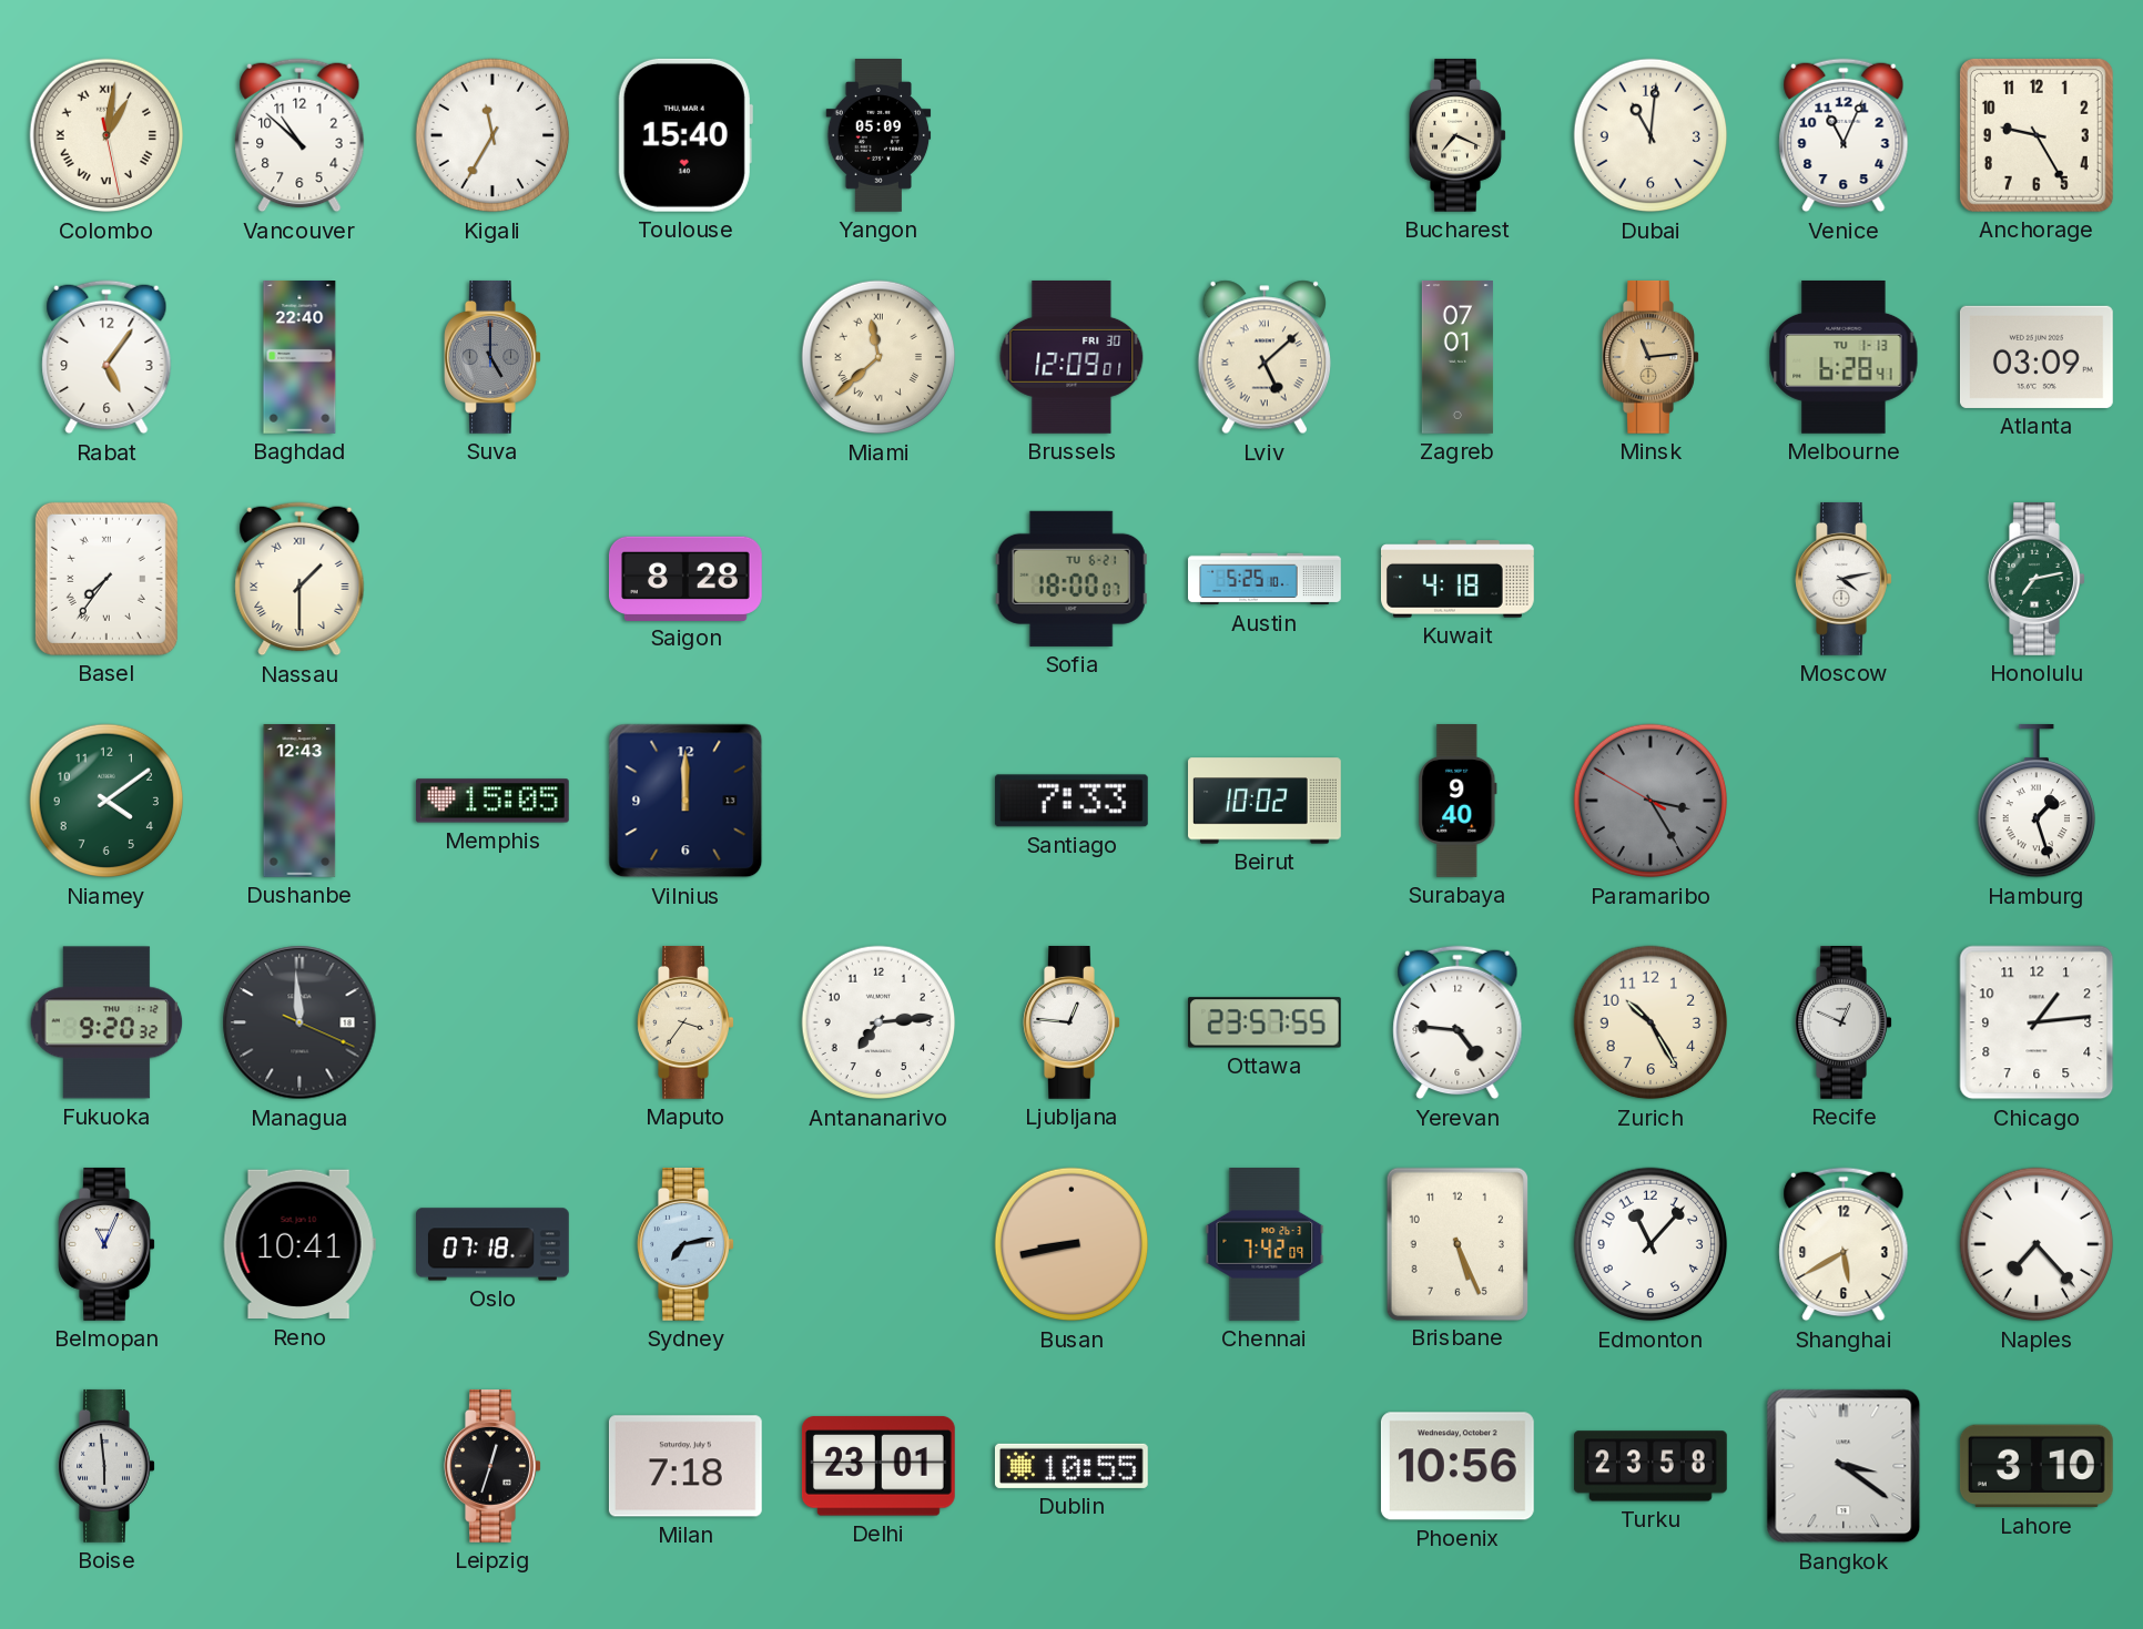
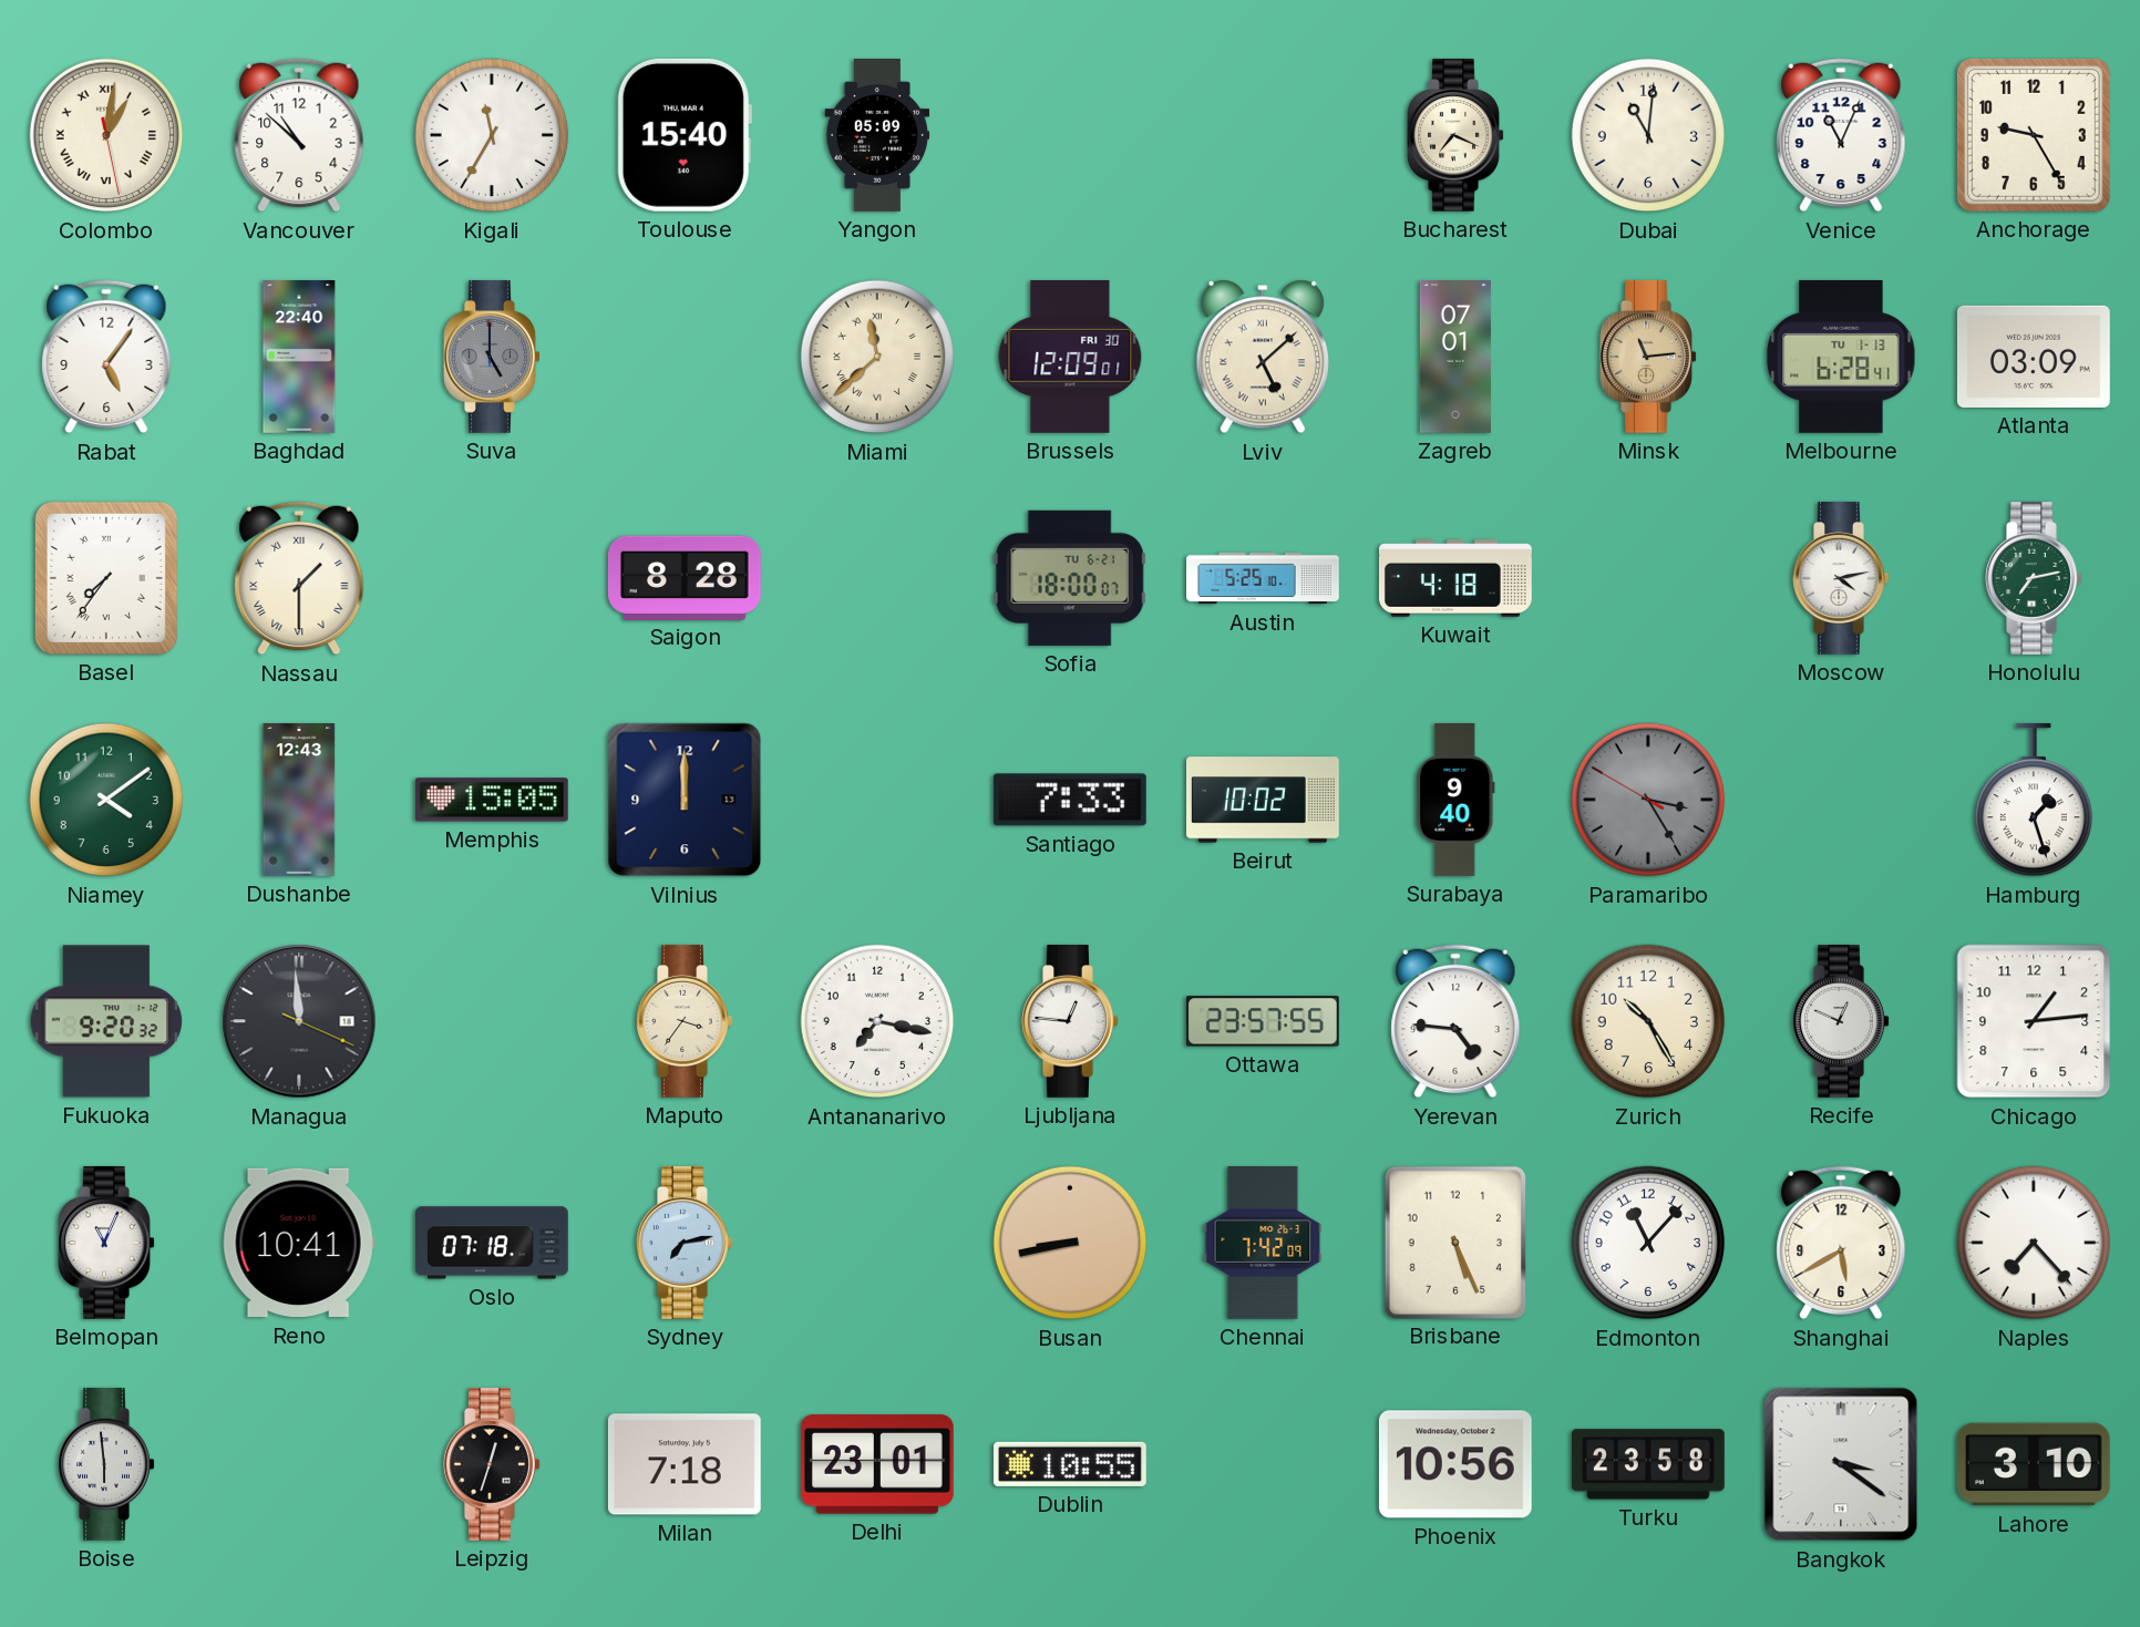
Antananarivo: 7:14 -> 7:17 (877, 1021)
